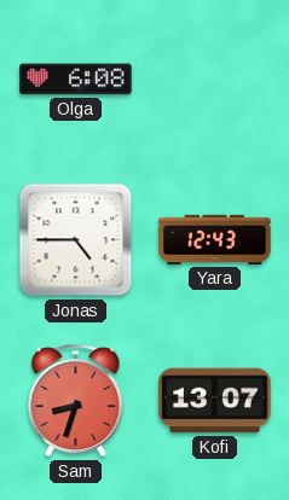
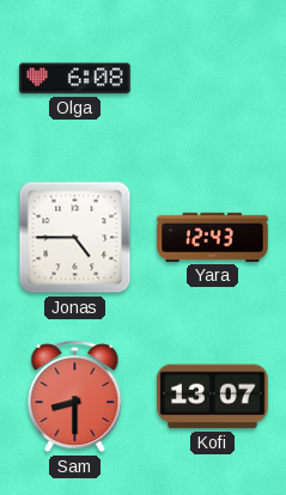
Sam: 8:33 -> 8:30 (75, 397)
